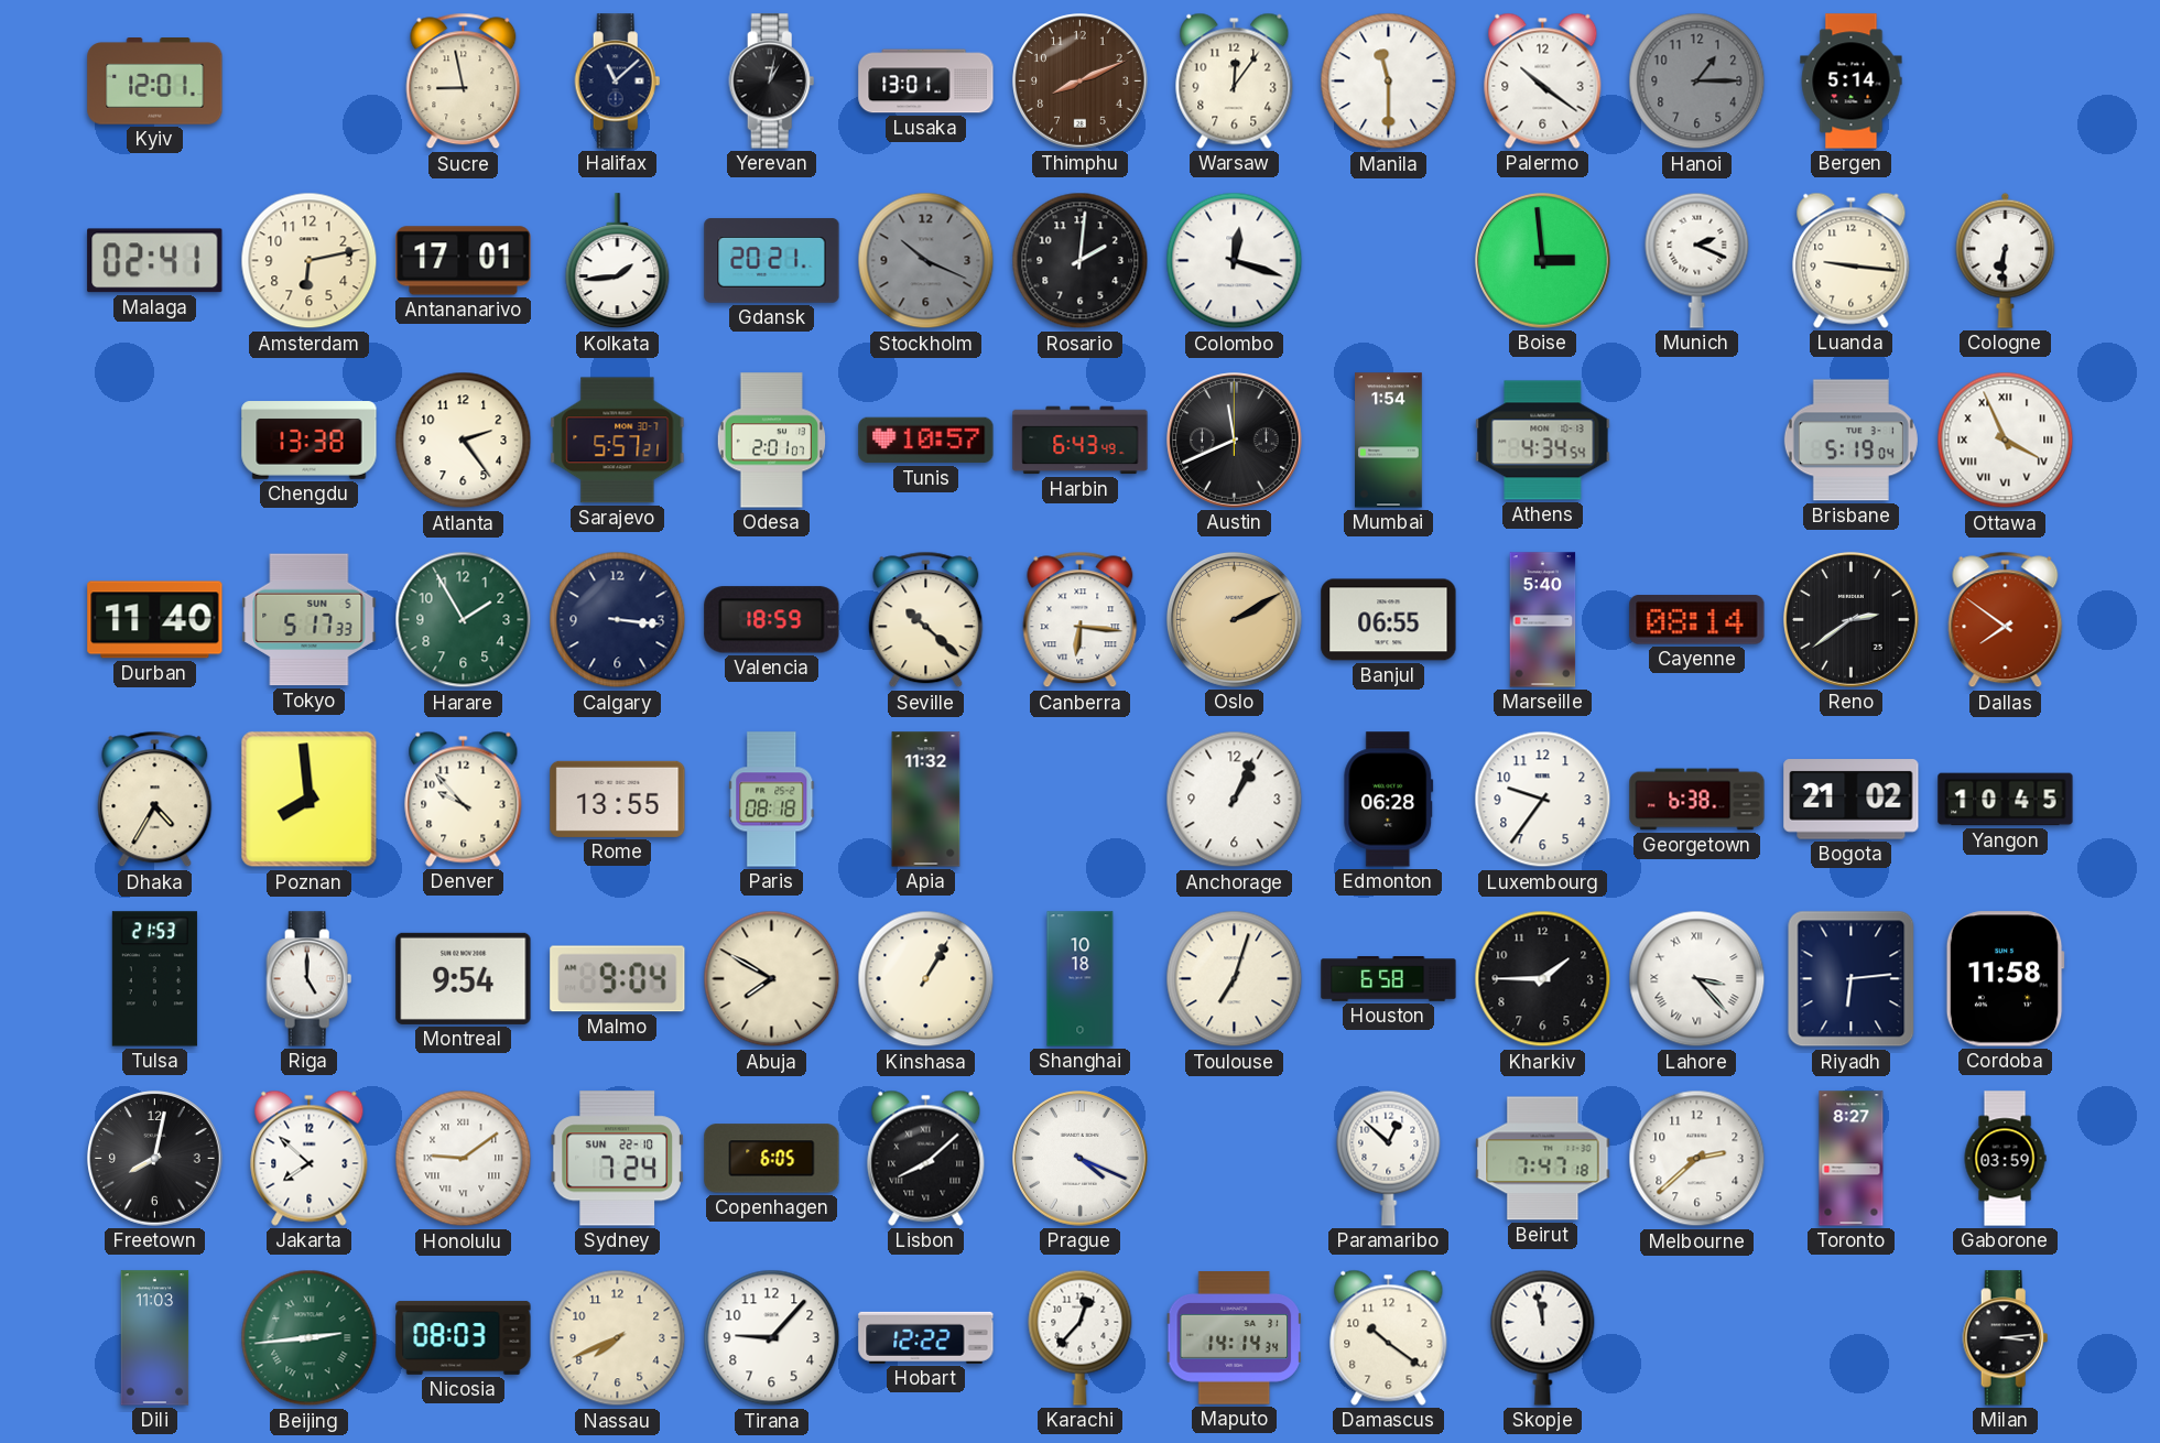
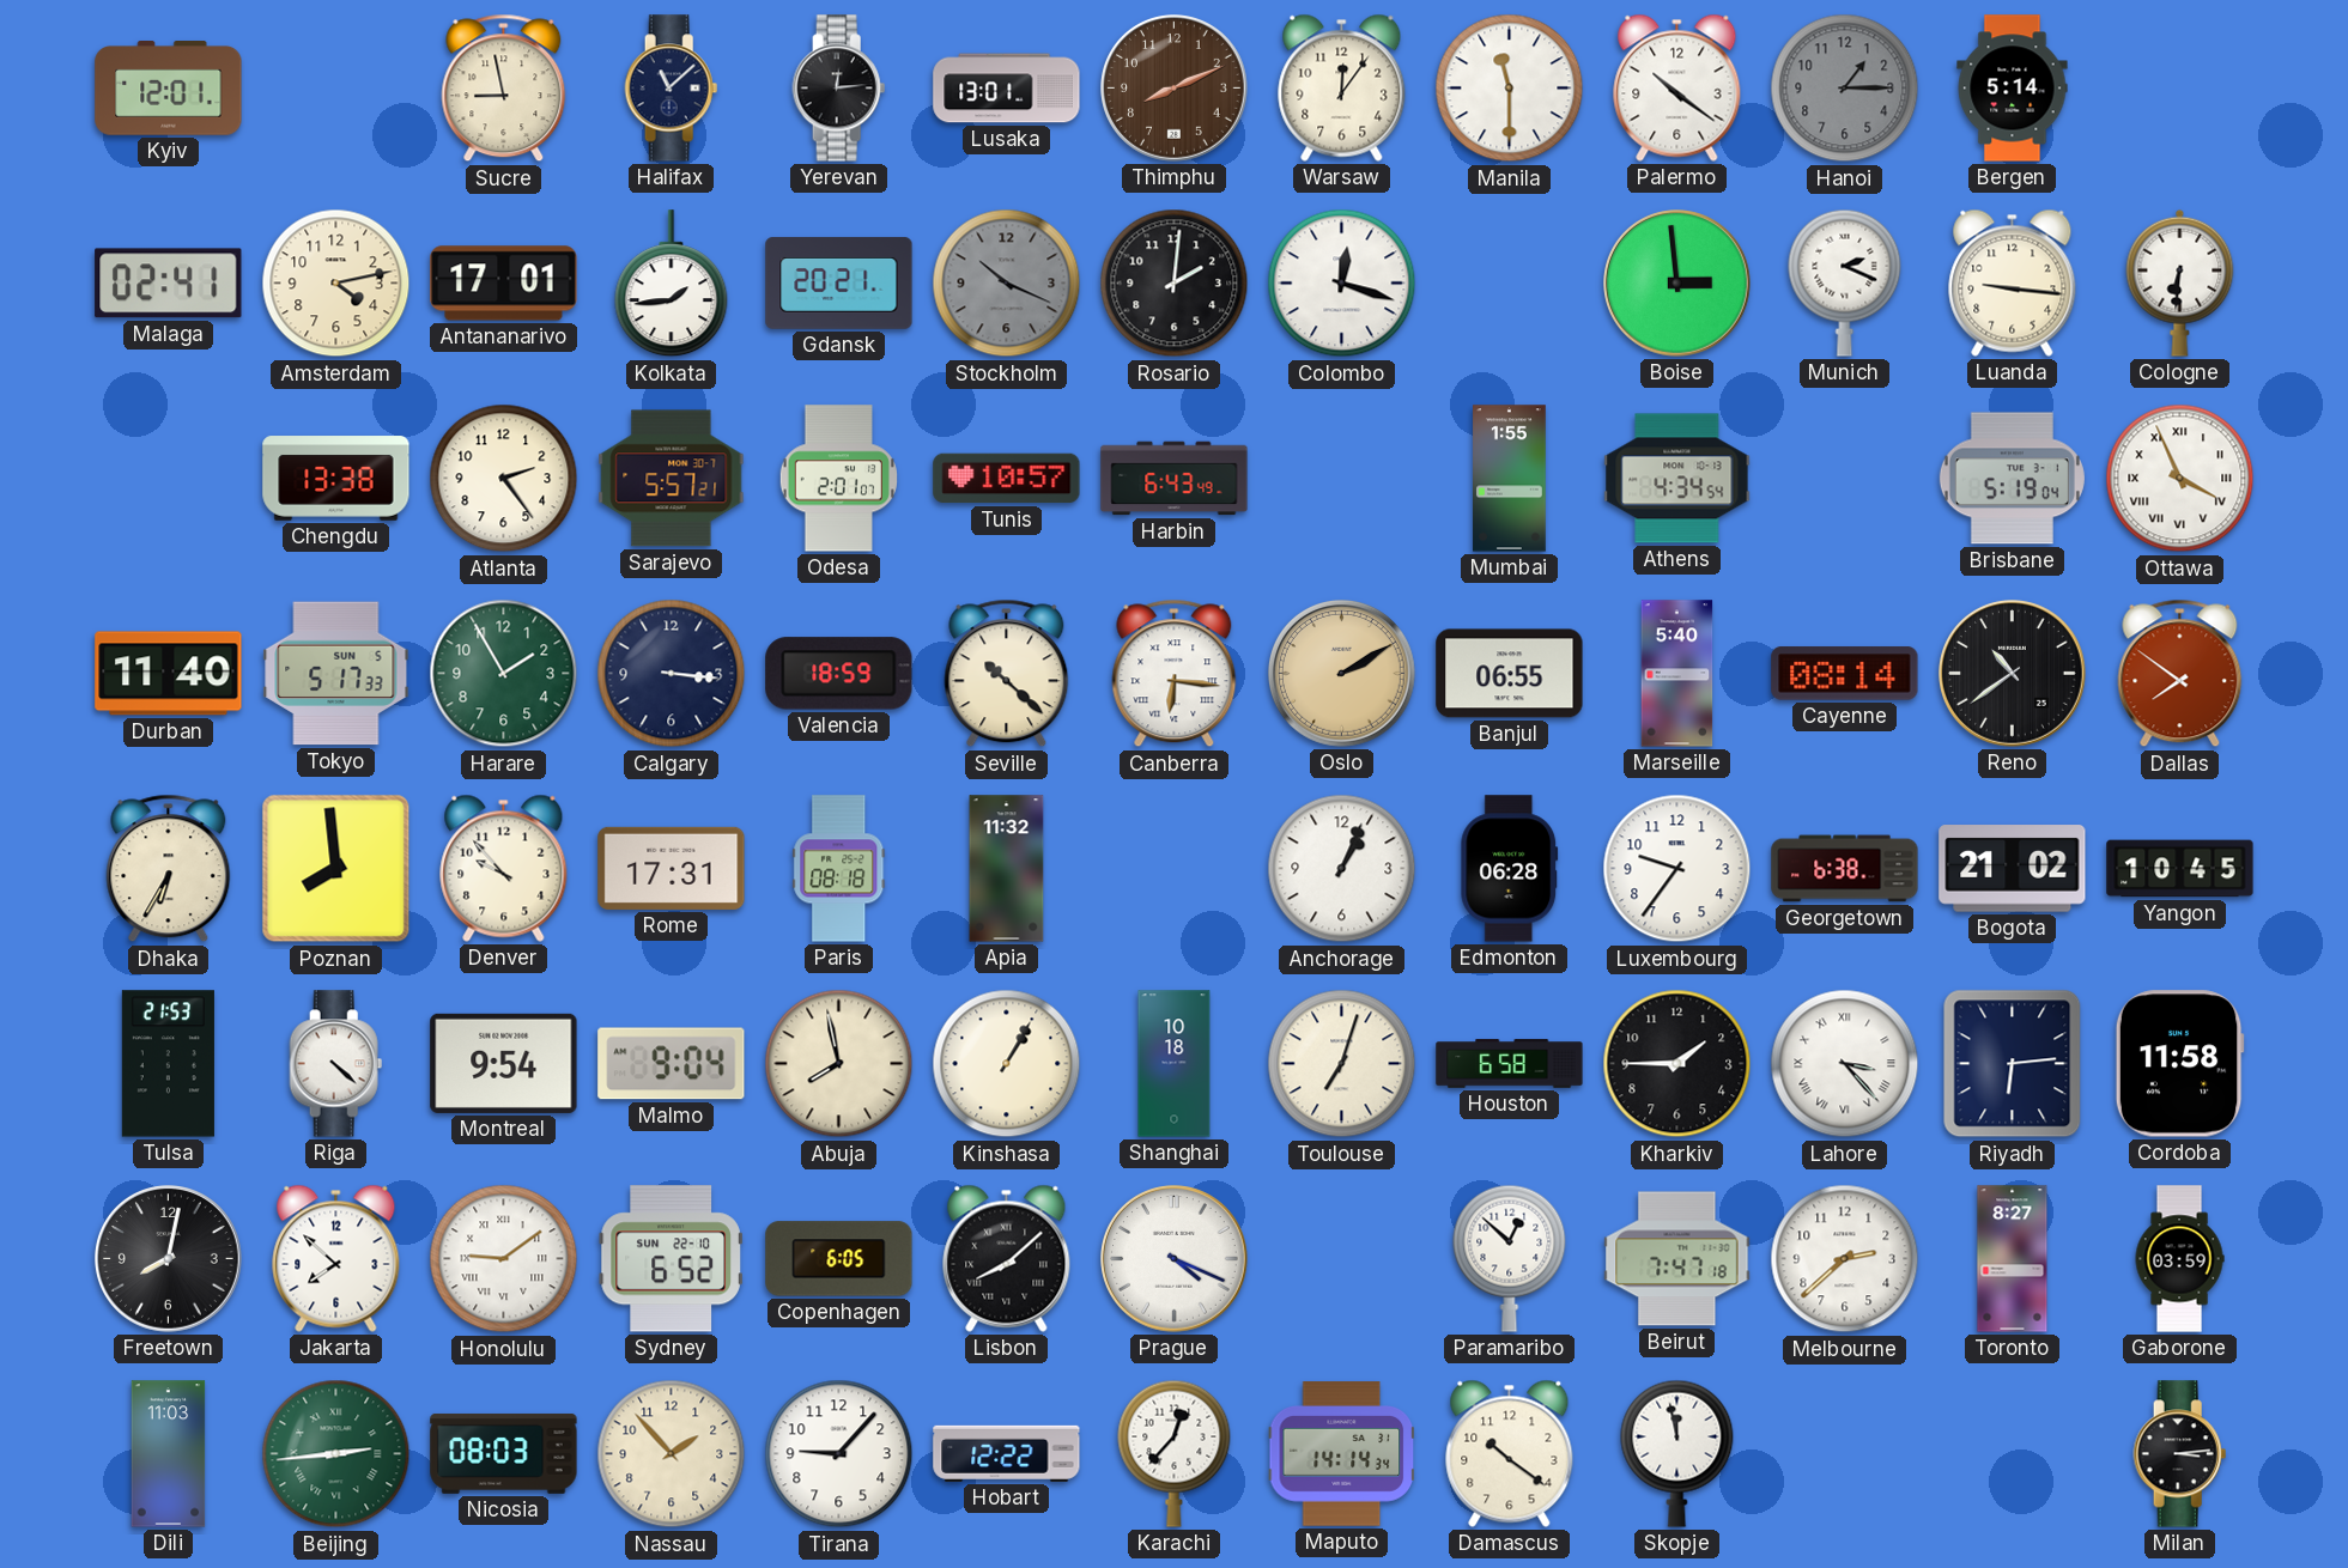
Yerevan: 1:02 -> 12:14 (839, 89)
Amsterdam: 6:13 -> 4:13 (336, 284)
Austin: 11:41 -> none (1235, 441)
Mumbai: 1:54 -> 1:55 (1510, 479)
Reno: 2:39 -> 10:39 (2013, 674)
Dhaka: 4:35 -> 6:35 (169, 869)
Rome: 13:55 -> 17:31 (672, 868)
Riga: 5:00 -> 4:22 (336, 1064)
Abuja: 7:50 -> 7:58 (839, 1064)
Sydney: 7:24 -> 6:52 (671, 1259)
Nassau: 7:41 -> 1:53 (672, 1454)
